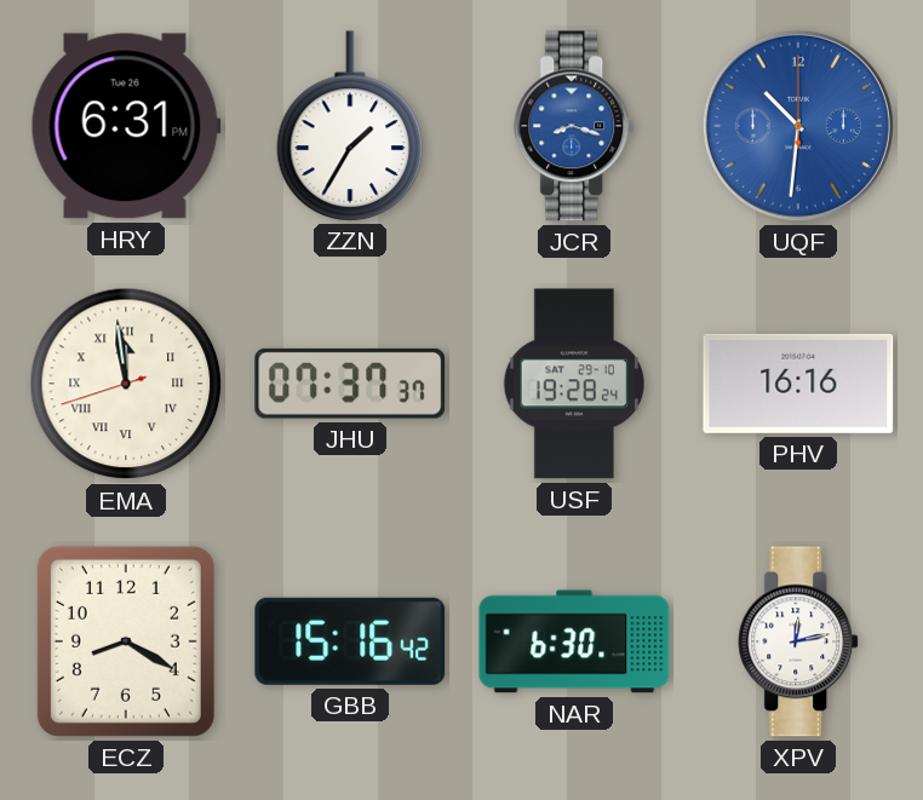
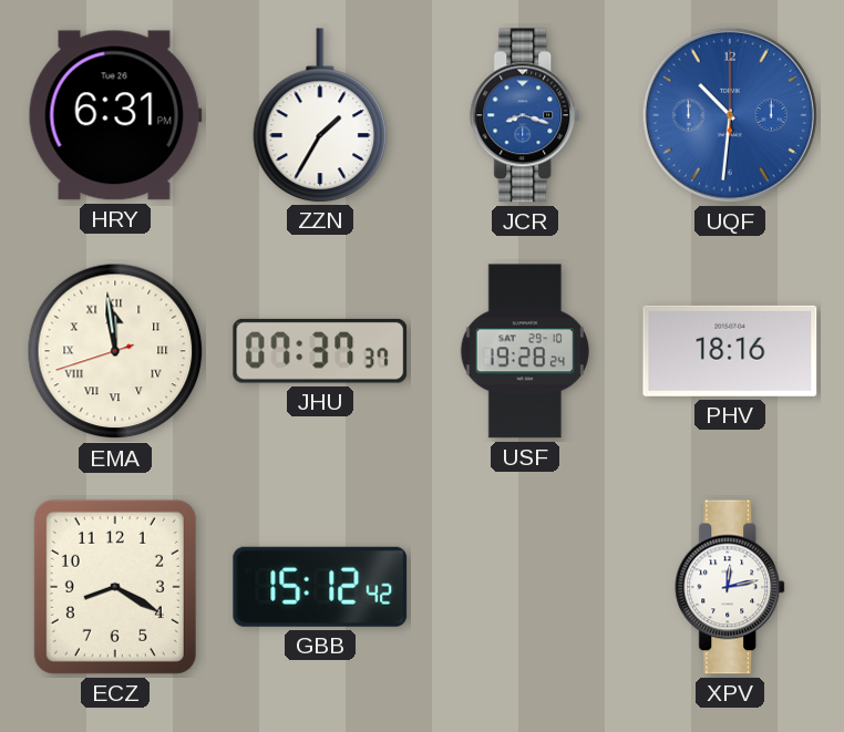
PHV: 16:16 -> 18:16 (730, 351)
GBB: 15:16 -> 15:12 (320, 587)
NAR: 6:30 -> none (574, 641)
